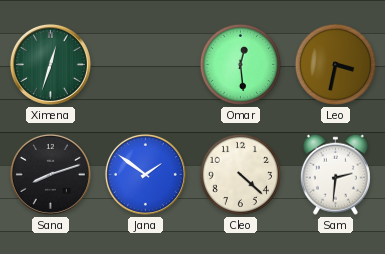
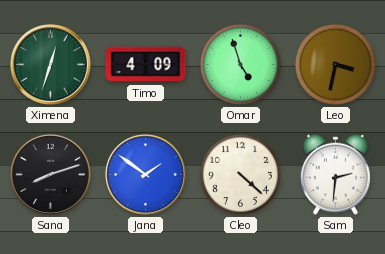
Timo: none -> 4:09 (146, 65)
Omar: 12:29 -> 4:57 (240, 64)
